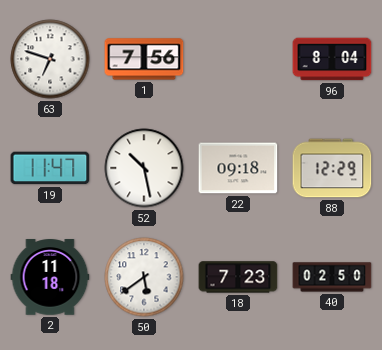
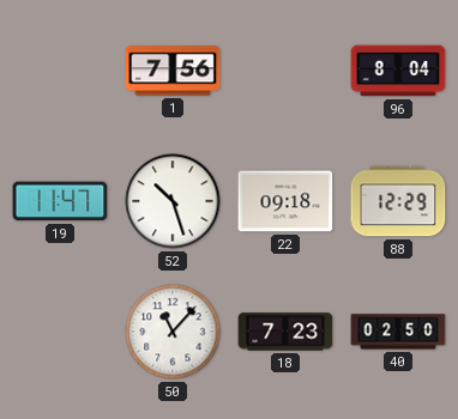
63: 6:48 -> none (50, 59)
52: 10:28 -> 10:27 (173, 201)
2: 11:18 -> none (50, 277)
50: 5:39 -> 11:07 (173, 332)
